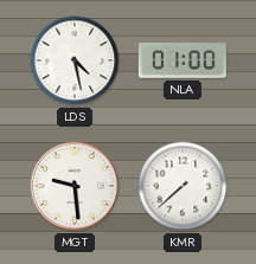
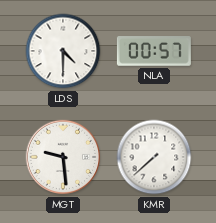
LDS: 4:28 -> 4:30 (63, 51)
NLA: 01:00 -> 00:57 (154, 51)
